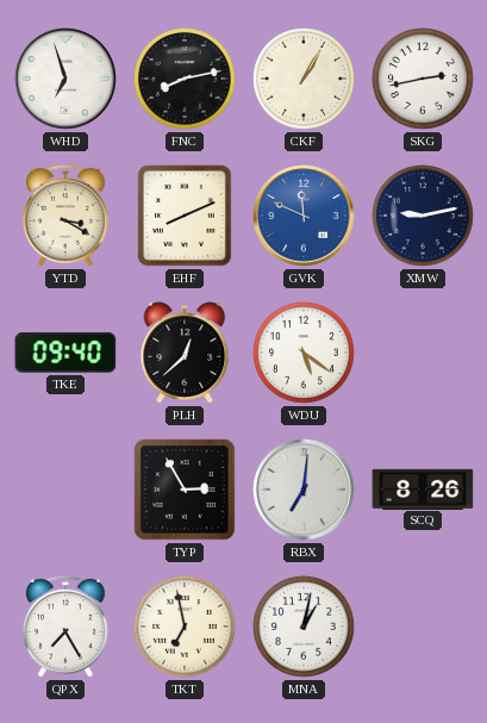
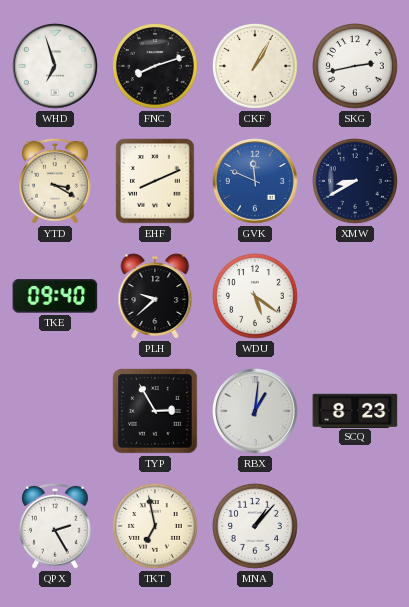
FNC: 8:13 -> 8:12 (156, 67)
XMW: 9:13 -> 8:40 (356, 182)
PLH: 12:38 -> 9:38 (155, 296)
RBX: 7:01 -> 1:01 (255, 411)
SCQ: 8:26 -> 8:23 (355, 410)
QPX: 7:25 -> 2:25 (56, 526)
MNA: 1:02 -> 1:07 (256, 527)
